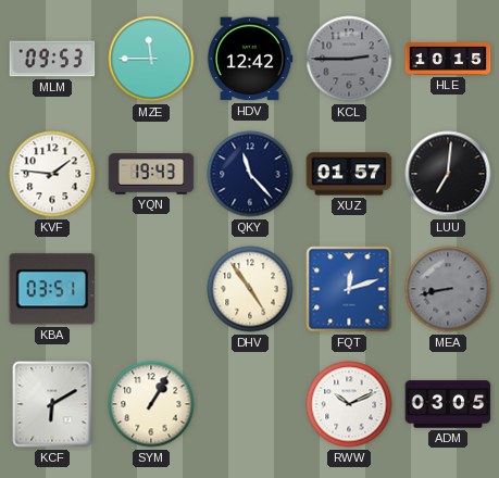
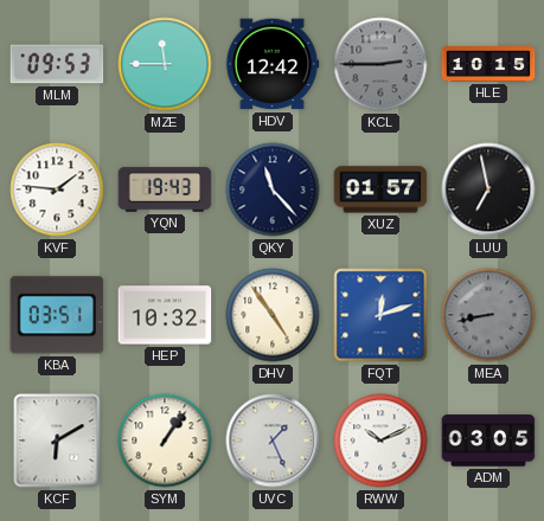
LUU: 7:01 -> 6:58 (488, 189)
HEP: none -> 10:32 (165, 315)
SYM: 1:05 -> 1:06 (165, 440)
UVC: none -> 1:26 (273, 440)
